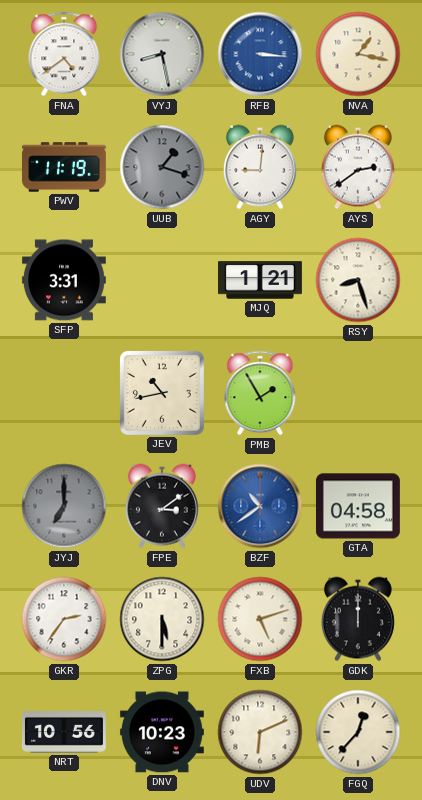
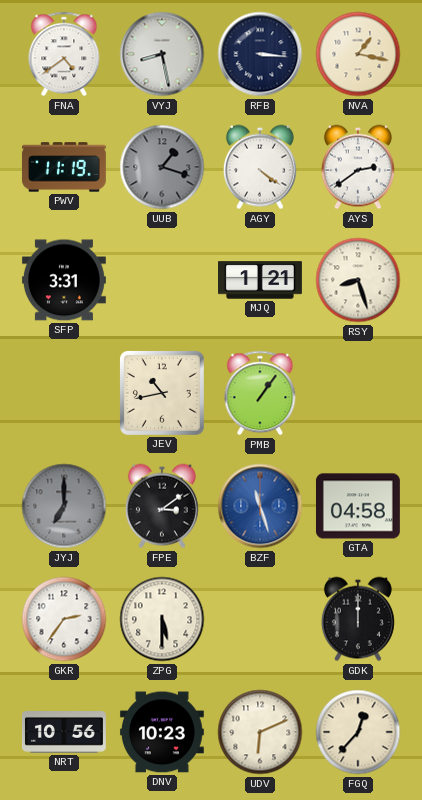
RFB dial: blue -> navy (260, 54)
AGY: 9:01 -> 4:21 (260, 167)
PMB: 1:55 -> 1:06 (260, 393)
BZF: 10:39 -> 11:27 (260, 506)
FXB: 5:12 -> none (260, 619)
